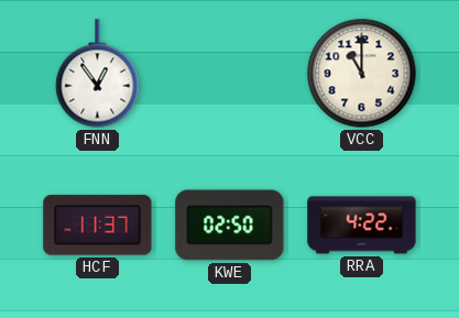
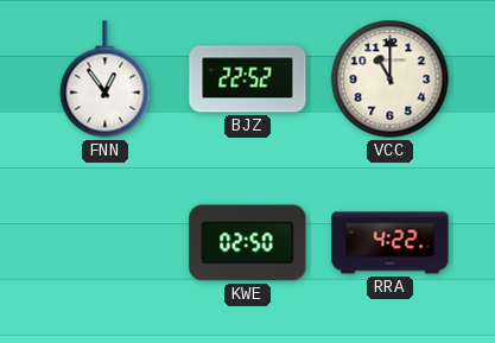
BJZ: none -> 22:52 (248, 80)
HCF: 11:37 -> none (98, 226)
